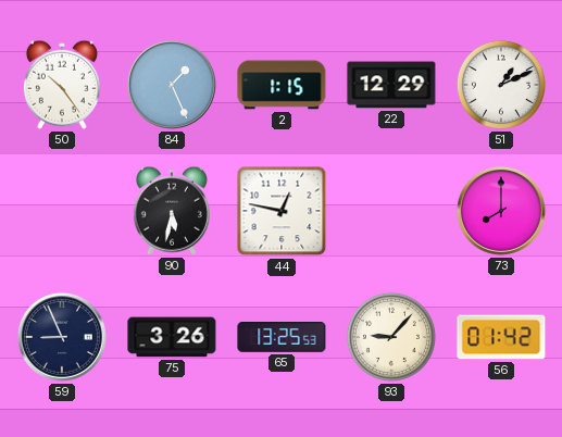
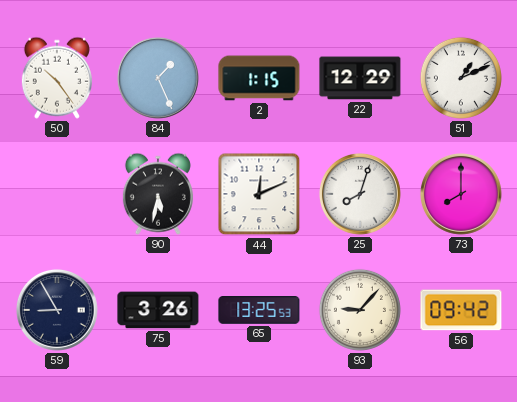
44: 12:47 -> 12:11 (259, 194)
25: none -> 8:03 (360, 194)
59: 8:56 -> 8:55 (57, 310)
56: 01:42 -> 09:42 (461, 310)
